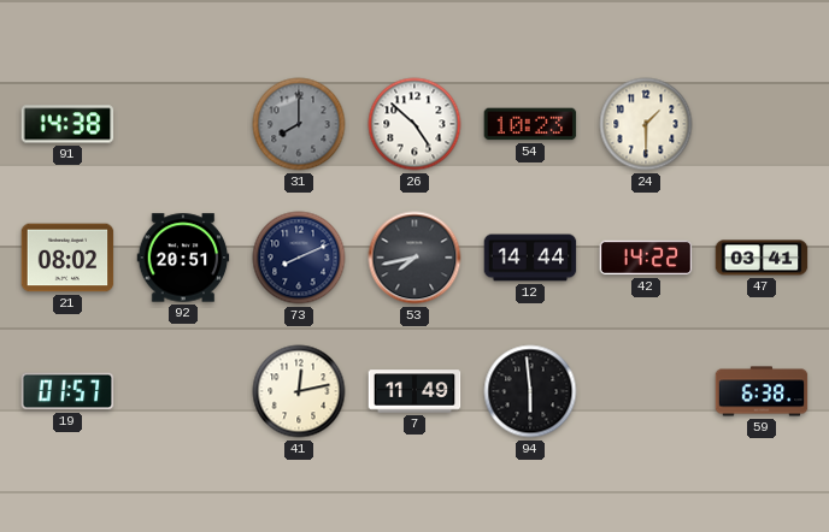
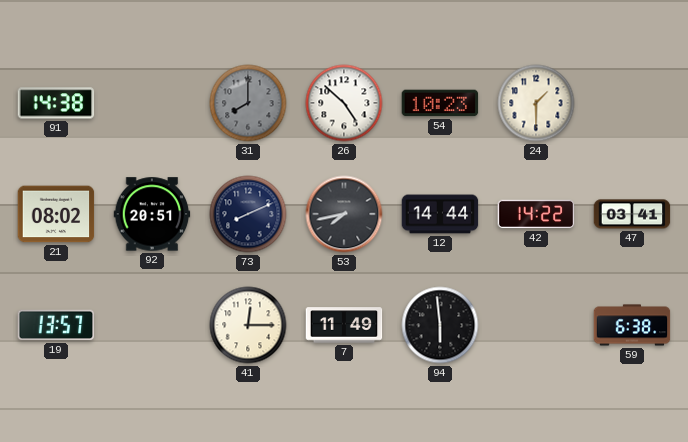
19: 01:57 -> 13:57 (56, 325)
41: 12:13 -> 12:15 (248, 325)
